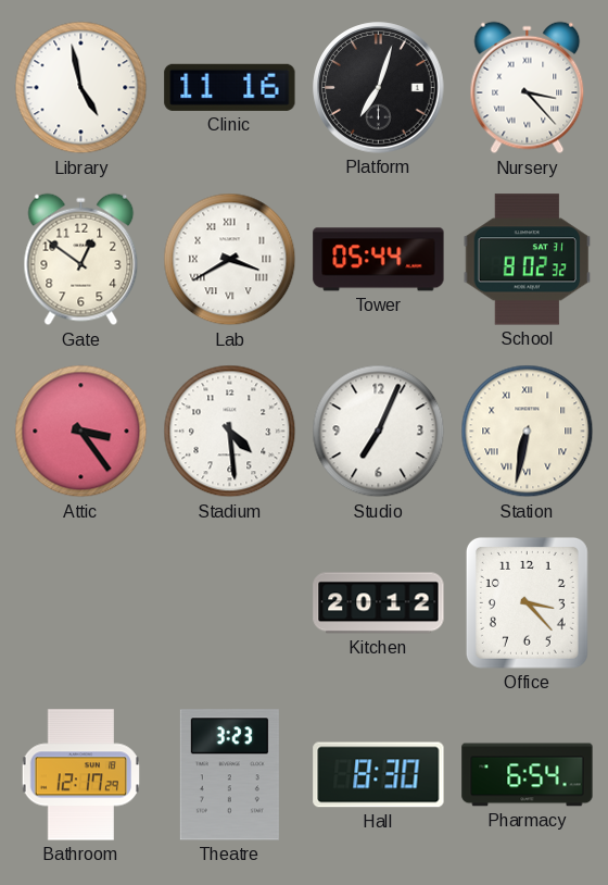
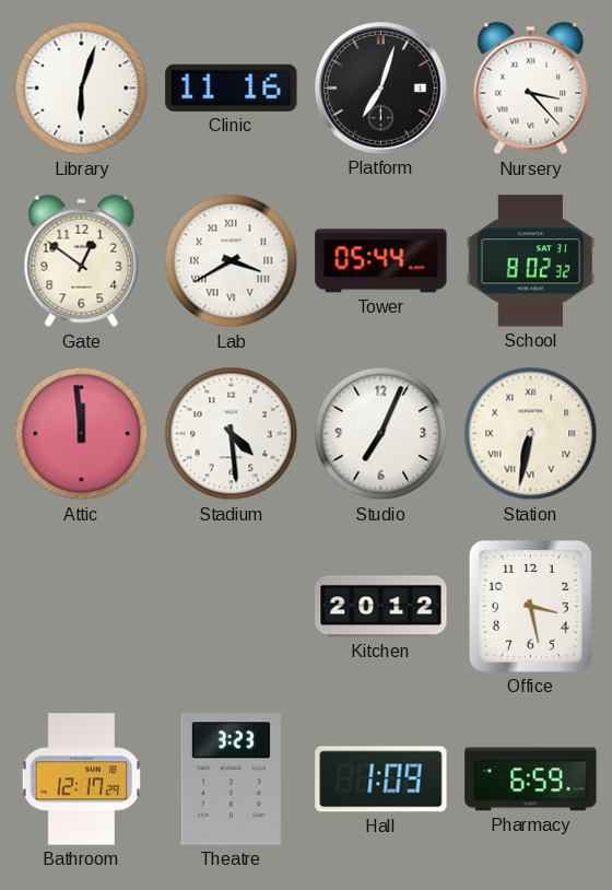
Library: 4:58 -> 6:03 (82, 89)
Attic: 3:24 -> 11:59 (82, 434)
Office: 3:23 -> 3:28 (530, 606)
Hall: 8:30 -> 1:09 (381, 780)
Pharmacy: 6:54 -> 6:59 (531, 780)
